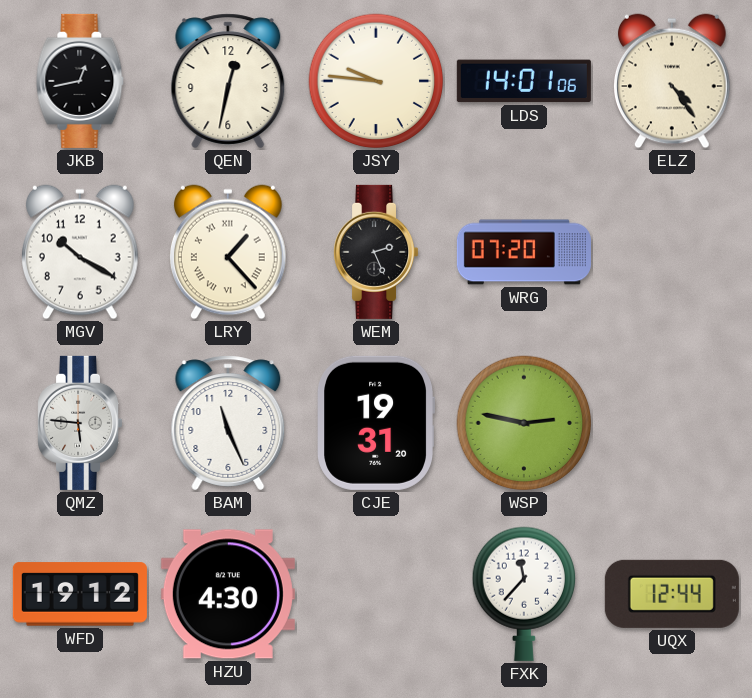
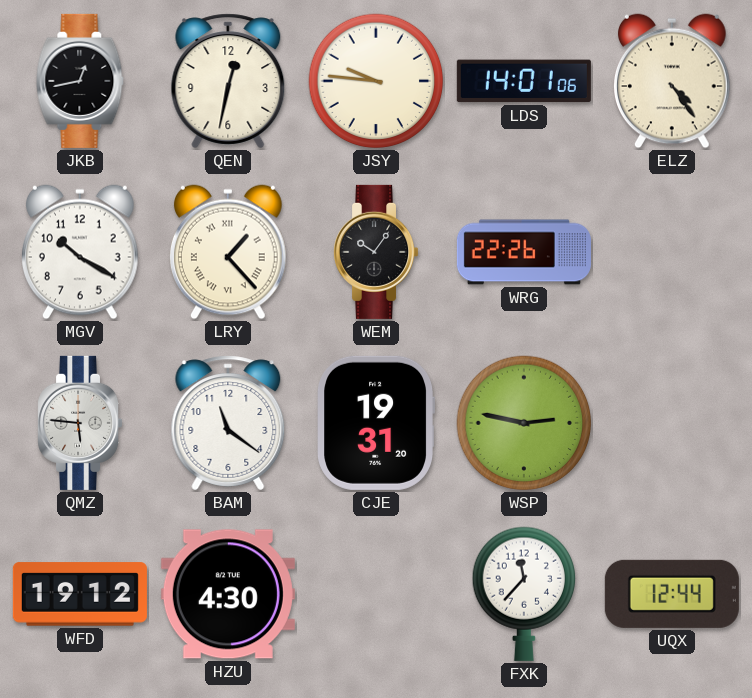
WEM: 2:26 -> 10:06 (376, 252)
WRG: 07:20 -> 22:26 (524, 252)
BAM: 11:26 -> 11:21 (228, 423)
